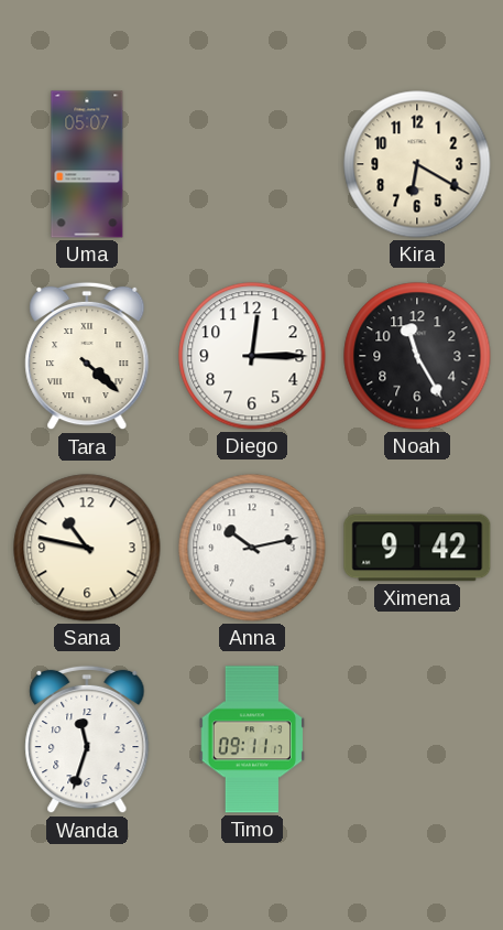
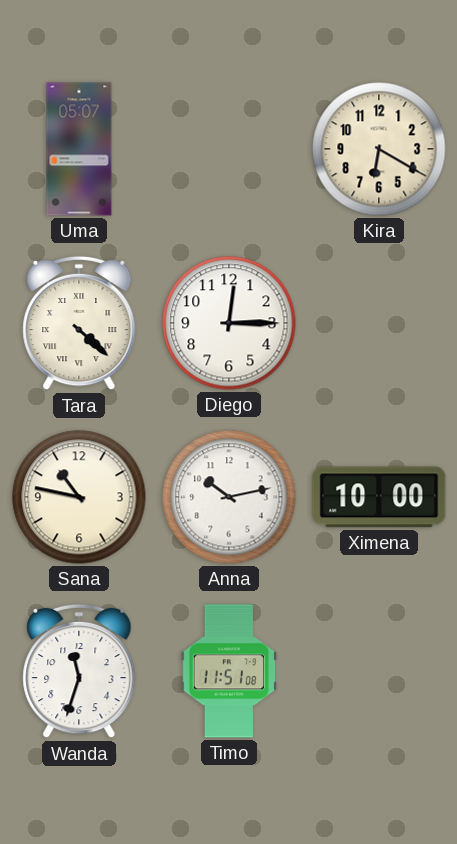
Noah: 11:25 -> none (417, 356)
Ximena: 9:42 -> 10:00 (379, 497)
Timo: 09:11 -> 11:51 (228, 671)
